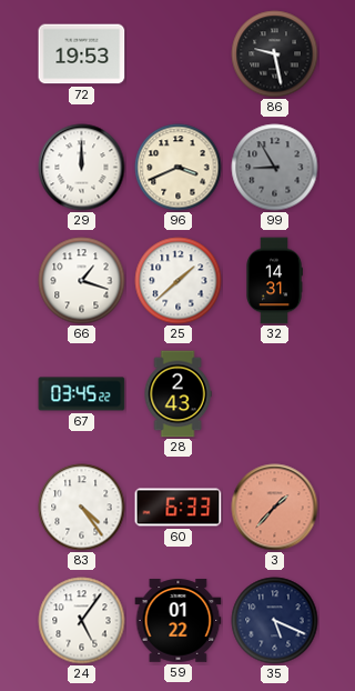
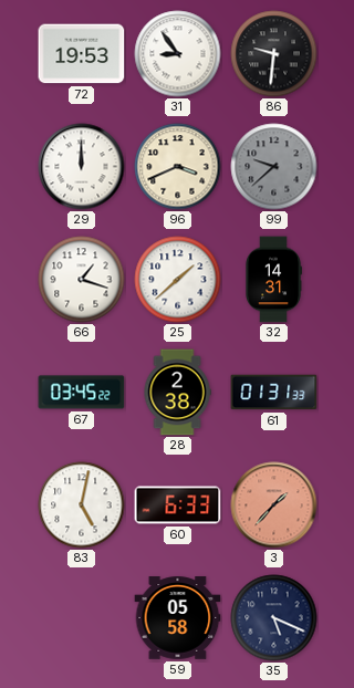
31: none -> 8:54 (178, 54)
86: 9:28 -> 9:31 (274, 54)
99: 8:55 -> 9:38 (274, 167)
28: 2:43 -> 2:38 (177, 393)
61: none -> 01:31 (274, 393)
83: 4:24 -> 5:02 (82, 505)
24: 5:06 -> none (82, 621)
59: 01:22 -> 05:58 (178, 618)
